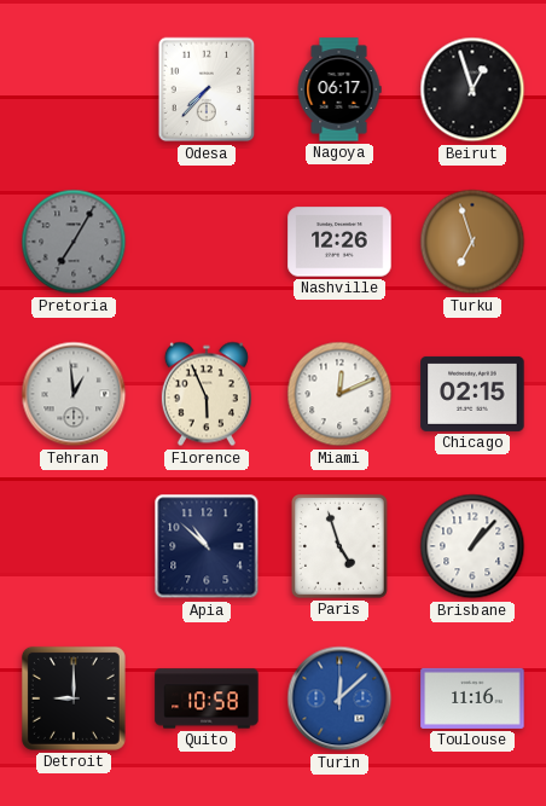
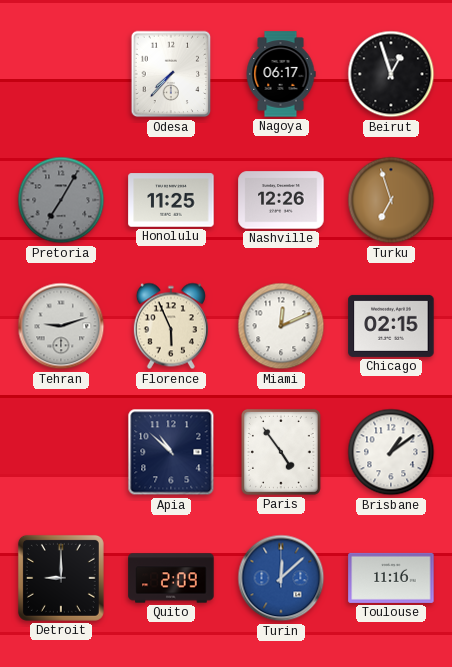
Honolulu: none -> 11:25 (171, 200)
Tehran: 12:59 -> 9:12 (61, 326)
Paris: 4:57 -> 4:54 (281, 452)
Brisbane: 1:07 -> 1:09 (391, 452)
Quito: 10:58 -> 2:09 (171, 578)
